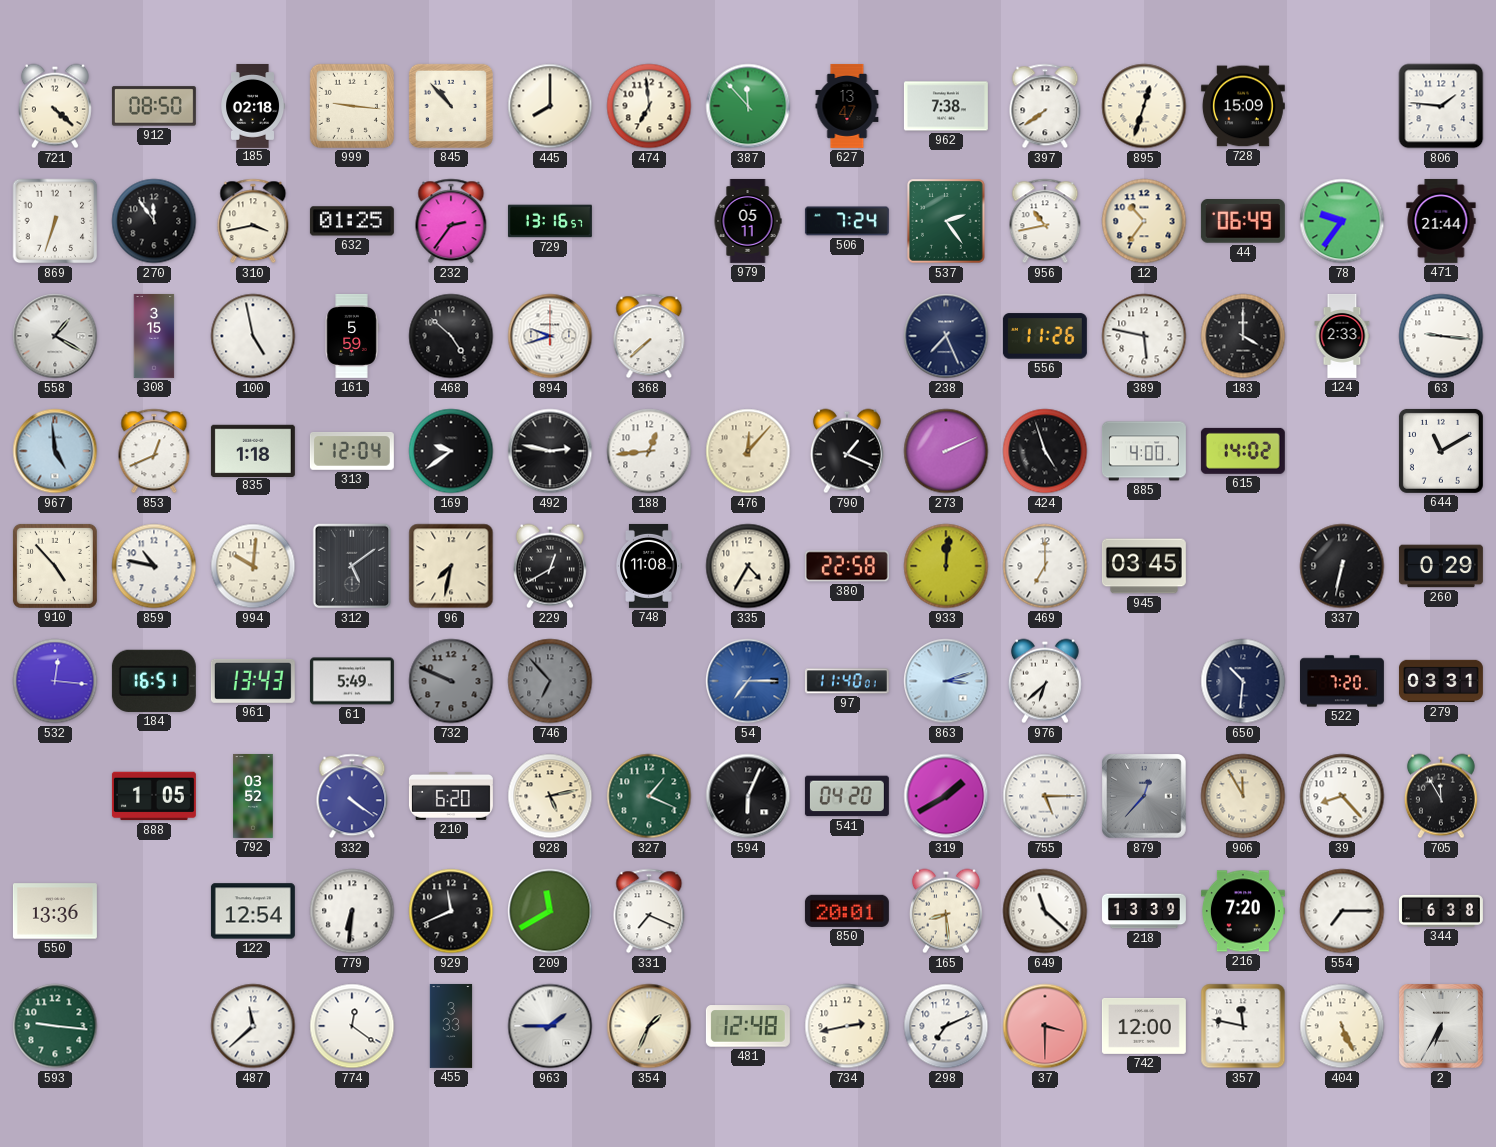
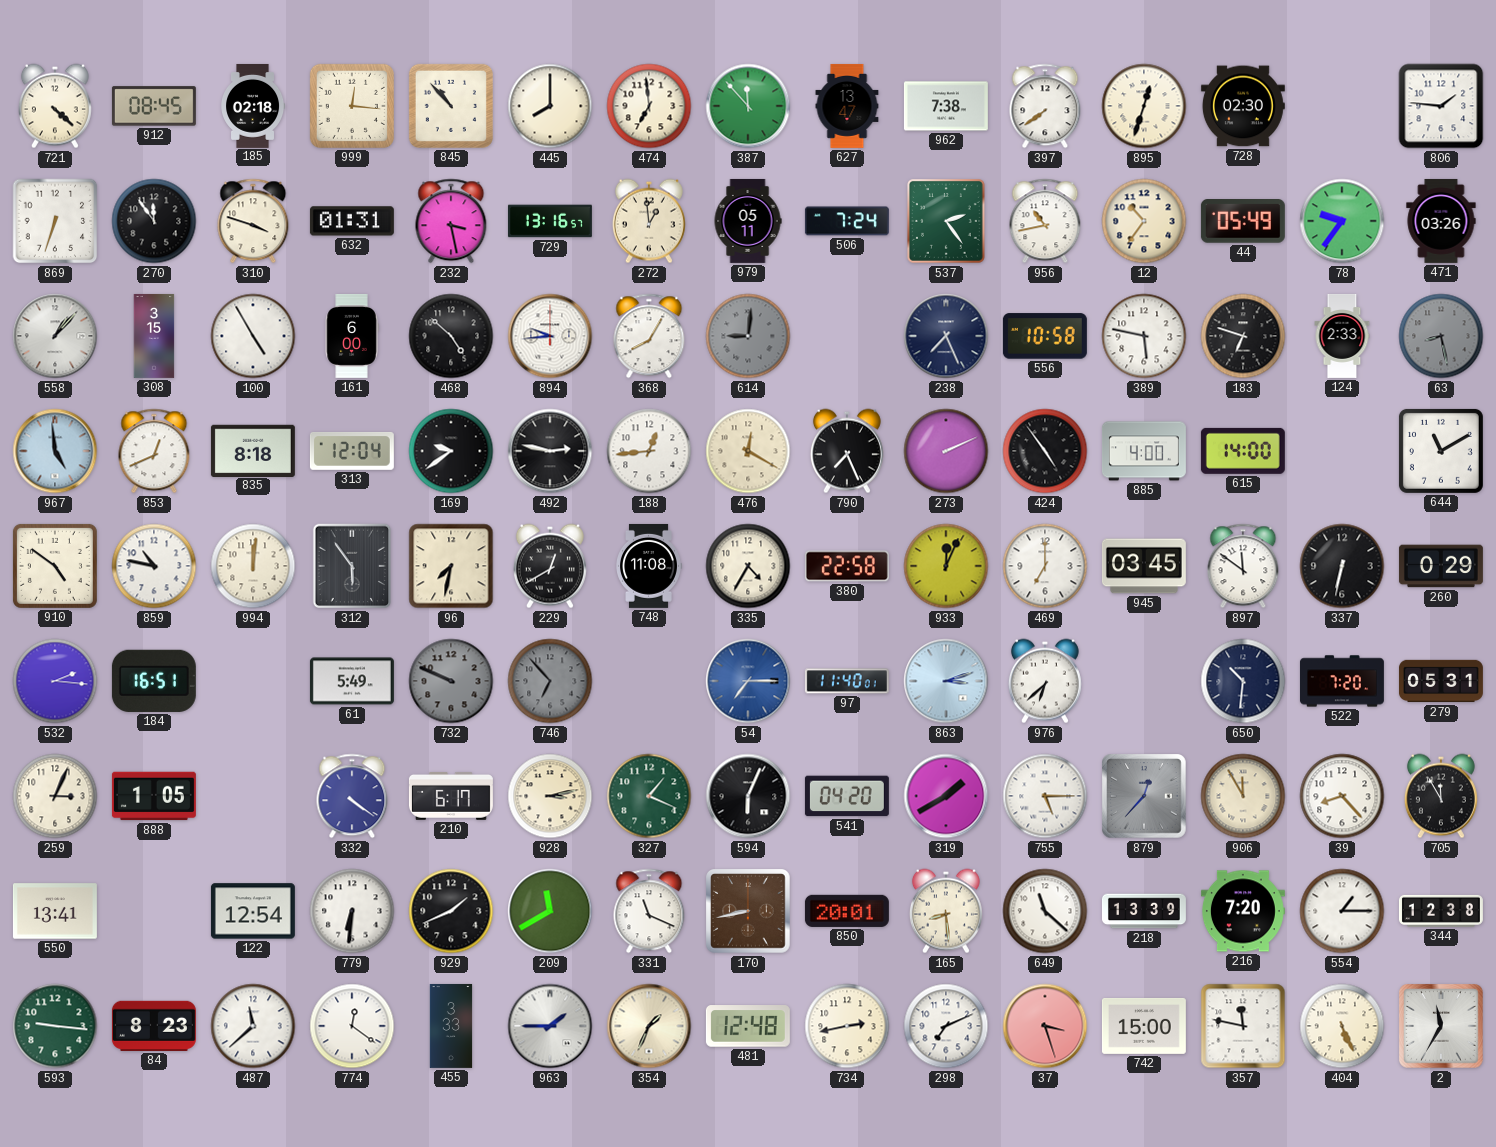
912: 08:50 -> 08:45 (154, 106)
999: 9:16 -> 12:16 (352, 106)
728: 15:09 -> 02:30 (1243, 106)
310: 3:43 -> 3:48 (253, 221)
632: 01:25 -> 01:31 (352, 221)
232: 2:36 -> 3:28 (451, 221)
272: none -> 12:59 (649, 221)
44: 06:49 -> 05:49 (1243, 222)
471: 21:44 -> 03:26 (1441, 221)
558: 1:20 -> 1:07 (55, 336)
100: 4:58 -> 4:55 (253, 336)
161: 5:59 -> 6:00 (352, 336)
894: 9:42 -> 9:44 (550, 336)
368: 7:38 -> 8:05 (649, 336)
614: none -> 9:01 (748, 336)
556: 11:26 -> 10:58 (1045, 336)
183: 4:00 -> 6:48 (1243, 336)
63: 9:16 -> 8:28 (1441, 336)
63 dial: white -> grey (1441, 336)
835: 1:18 -> 8:18 (253, 450)
476: 12:07 -> 12:20 (748, 451)
790: 1:19 -> 7:26 (847, 451)
424: 4:57 -> 4:54 (1045, 451)
615: 14:02 -> 14:00 (1243, 451)
910: 4:53 -> 4:51 (55, 566)
994: 10:01 -> 12:01 (253, 566)
312: 5:09 -> 5:54 (352, 566)
933: 12:01 -> 12:04 (946, 566)
897: none -> 11:51 (1243, 566)
532: 12:16 -> 2:16 (55, 681)
961: 13:43 -> none (253, 681)
279: 03:31 -> 05:31 (1441, 681)
259: none -> 3:04 (55, 796)
792: 03:52 -> none (253, 796)
210: 6:20 -> 6:17 (451, 796)
928: 5:13 -> 3:13 (550, 796)
550: 13:36 -> 13:41 (55, 911)
929: 11:41 -> 1:41 (451, 911)
331: 7:19 -> 11:19 (649, 911)
170: none -> 8:43 (748, 911)
554: 7:15 -> 1:15 (1342, 911)
344: 6:38 -> 12:38 (1441, 911)
84: none -> 8:23 (154, 1026)
37: 3:30 -> 3:27 (1045, 1026)
742: 12:00 -> 15:00 (1144, 1026)
2: 6:35 -> 11:35 (1441, 1026)
